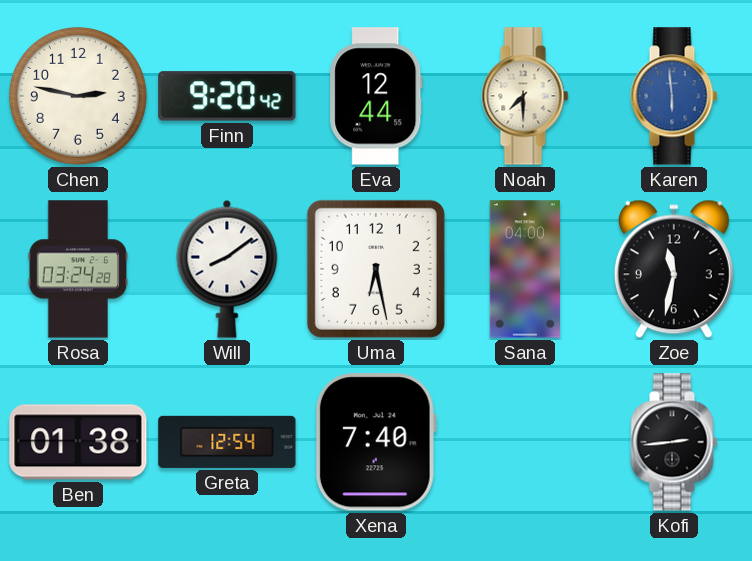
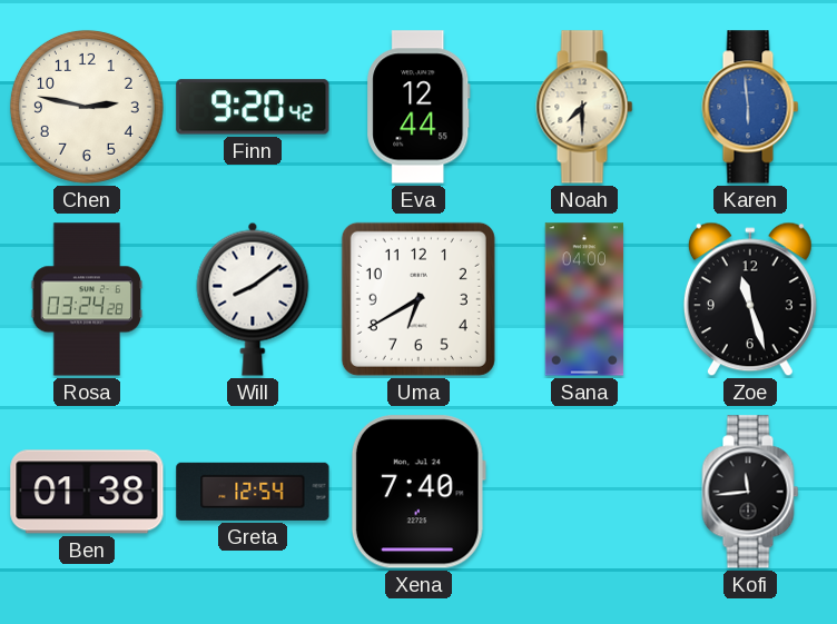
Uma: 6:28 -> 6:40 (418, 299)
Zoe: 11:32 -> 11:27 (750, 299)
Kofi: 2:44 -> 11:44 (750, 492)
